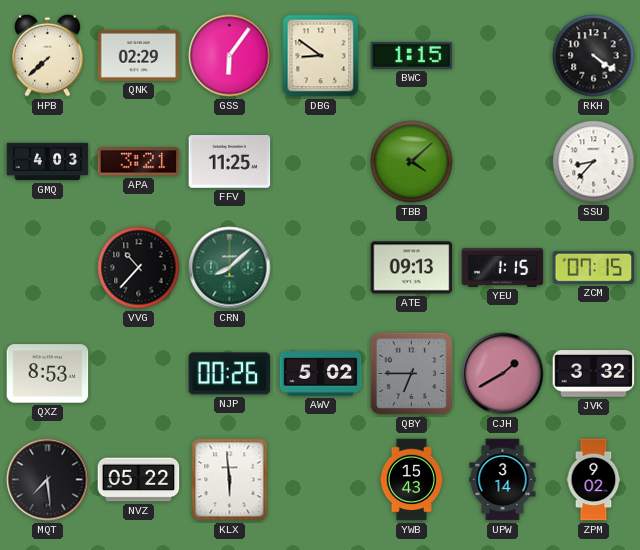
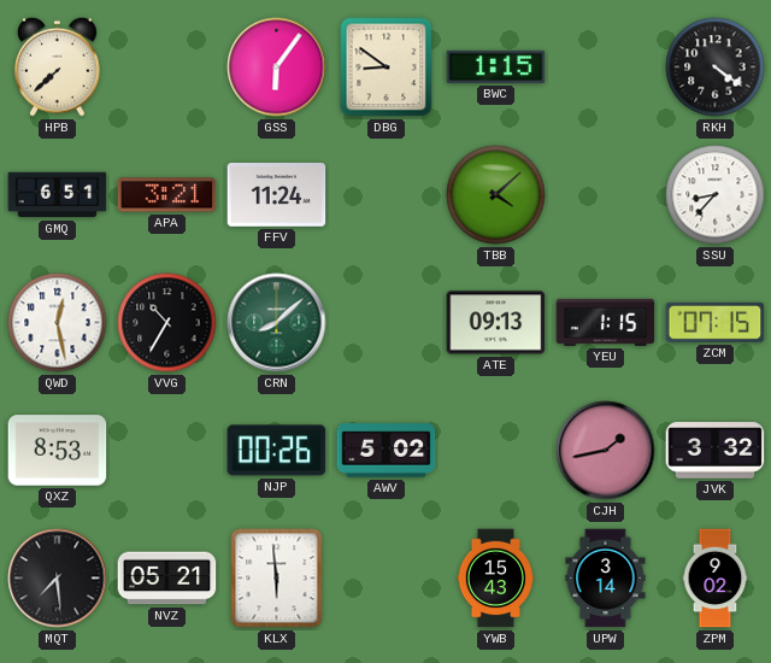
QNK: 02:29 -> none (139, 55)
GMQ: 4:03 -> 6:51 (58, 195)
FFV: 11:25 -> 11:24 (277, 195)
QWD: none -> 12:28 (58, 323)
VVG: 10:37 -> 10:35 (167, 323)
QBY: 6:45 -> none (412, 374)
CJH: 1:40 -> 1:43 (606, 451)
NVZ: 05:22 -> 05:21 (167, 579)
